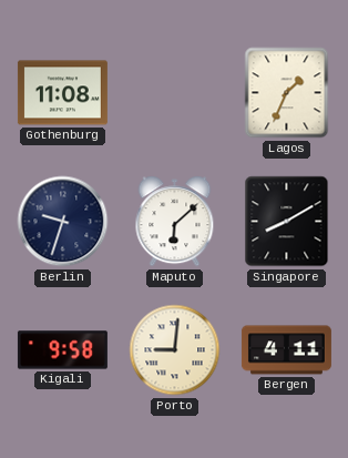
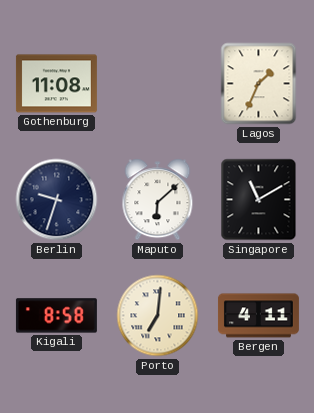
Singapore: 8:10 -> 11:10 (259, 200)
Kigali: 9:58 -> 8:58 (56, 316)
Porto: 9:01 -> 7:01 (158, 316)
